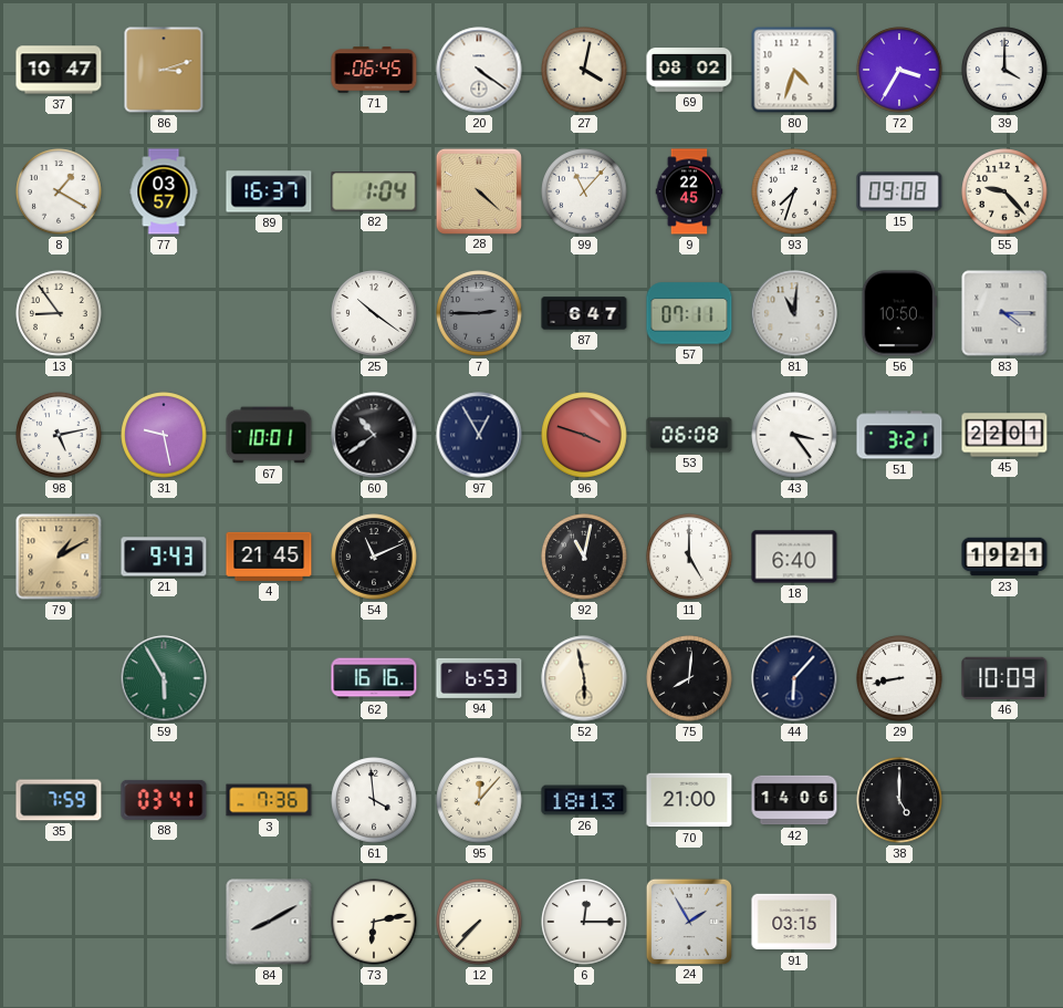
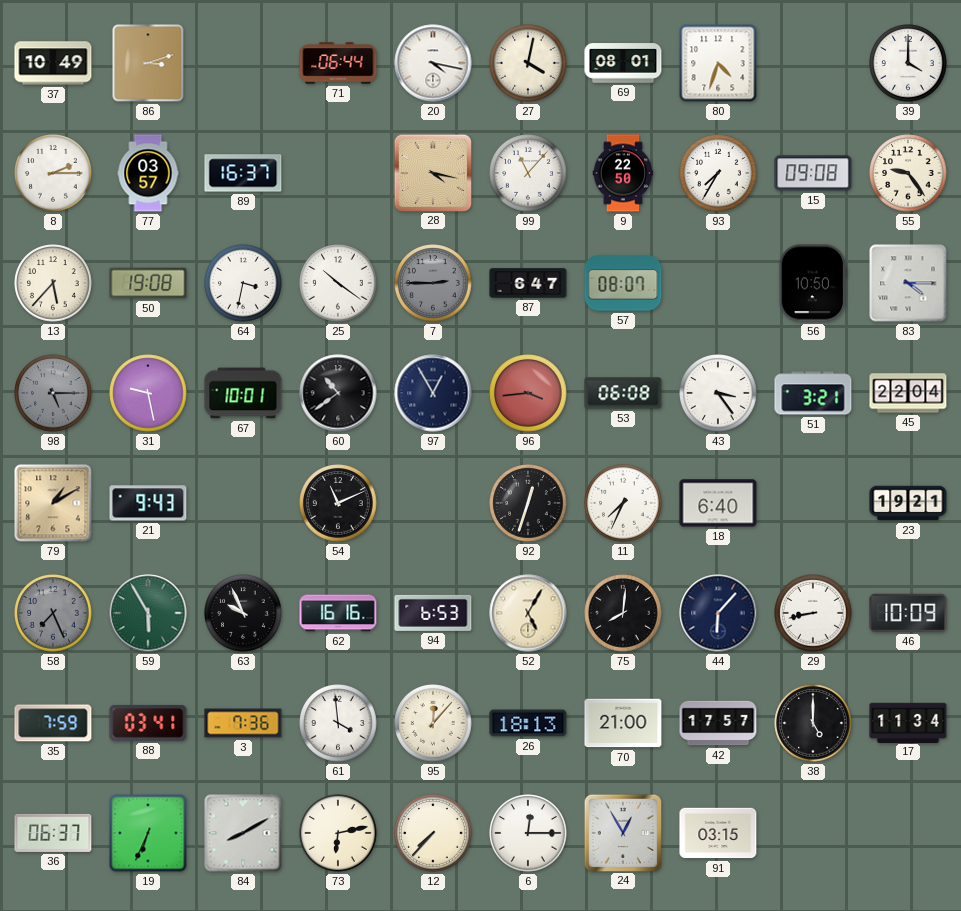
37: 10:47 -> 10:49 (53, 63)
71: 06:45 -> 06:44 (338, 63)
20: 4:21 -> 4:17 (433, 63)
69: 08:02 -> 08:01 (623, 63)
72: 3:35 -> none (899, 70)
8: 1:20 -> 2:15 (53, 173)
82: 1:04 -> none (374, 191)
28: 4:22 -> 4:17 (432, 172)
9: 22:45 -> 22:50 (623, 173)
93: 7:33 -> 7:35 (718, 173)
55: 9:23 -> 9:24 (908, 173)
13: 8:54 -> 5:37 (53, 283)
50: none -> 19:08 (148, 283)
64: none -> 3:32 (243, 283)
57: 07:11 -> 08:07 (623, 283)
81: 11:01 -> none (794, 313)
98: 5:13 -> 5:15 (53, 393)
98 dial: white -> grey (53, 393)
96: 3:48 -> 3:44 (528, 393)
45: 22:01 -> 22:04 (908, 393)
4: 21:45 -> none (269, 557)
92: 11:02 -> 12:33 (528, 503)
11: 5:00 -> 7:34 (623, 503)
58: none -> 7:26 (53, 613)
63: none -> 9:56 (243, 613)
52: 5:58 -> 5:05 (528, 613)
42: 14:06 -> 17:57 (718, 723)
17: none -> 11:34 (908, 722)
36: none -> 06:37 (53, 833)
19: none -> 6:34 (148, 833)
24: 1:55 -> 12:55 (622, 832)
